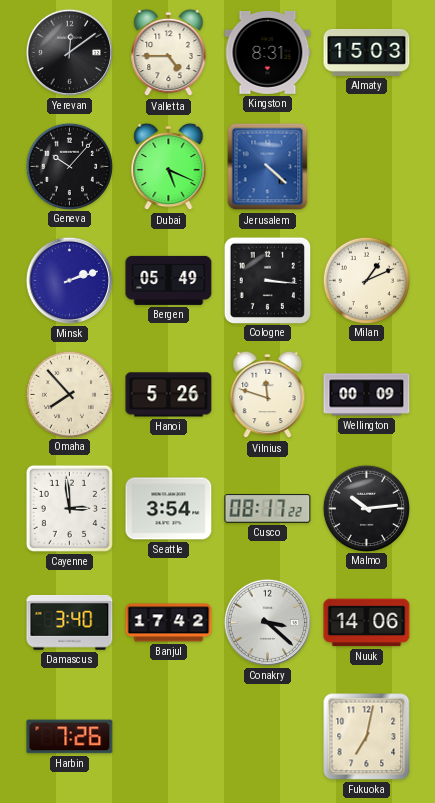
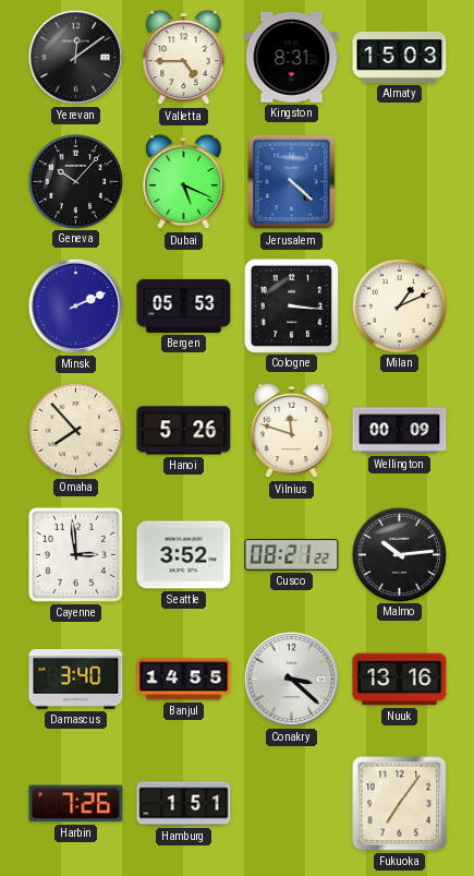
Minsk: 2:12 -> 2:11 (75, 305)
Bergen: 05:49 -> 05:53 (184, 305)
Seattle: 3:54 -> 3:52 (184, 555)
Cusco: 08:17 -> 08:21 (292, 555)
Banjul: 17:42 -> 14:55 (184, 680)
Nuuk: 14:06 -> 13:16 (400, 680)
Hamburg: none -> 1:51 (184, 804)
Fukuoka: 7:02 -> 7:06 (400, 804)
